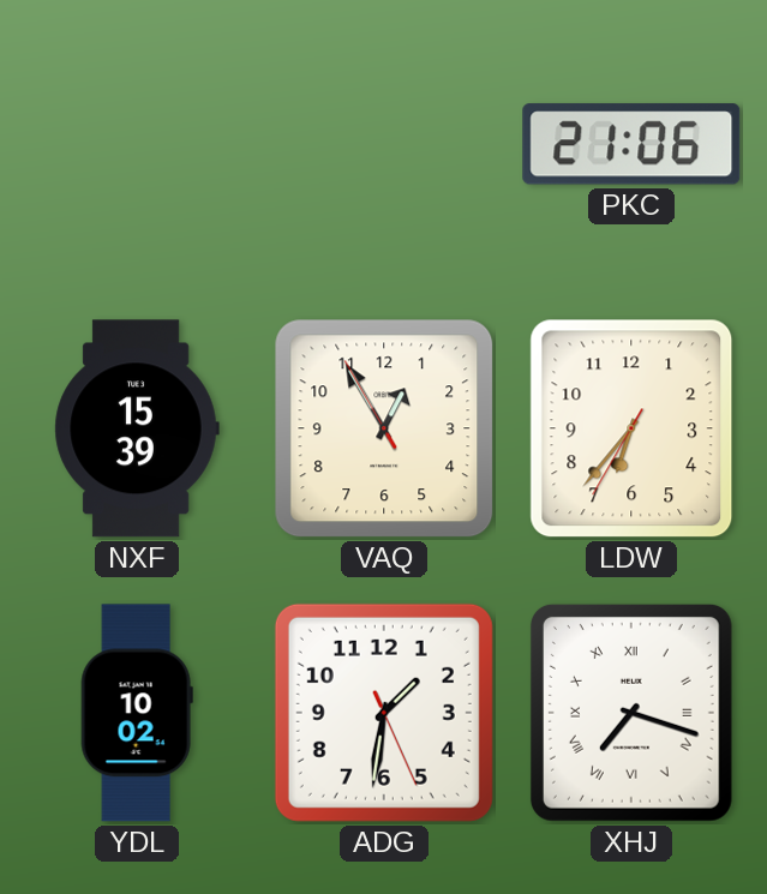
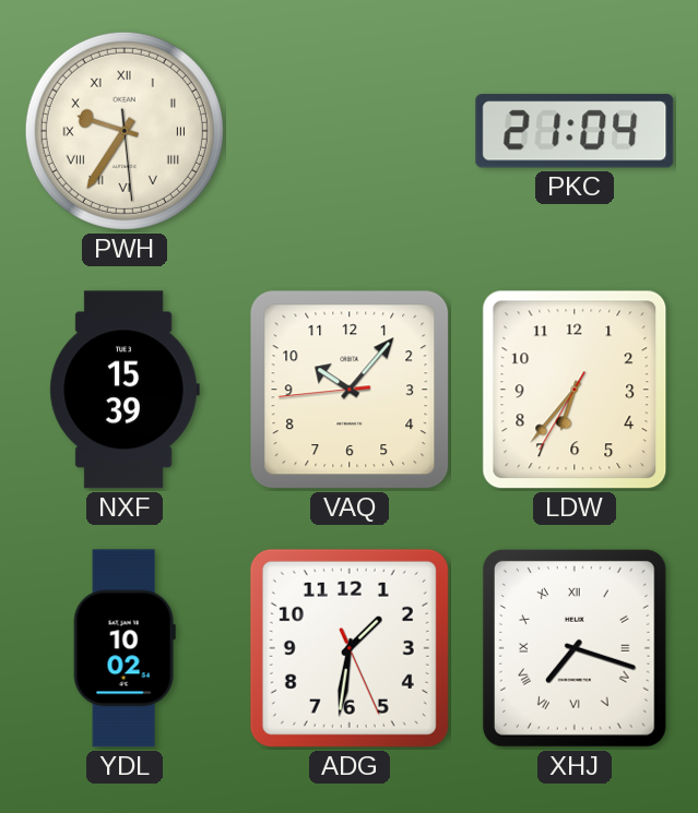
PWH: none -> 9:35 (125, 131)
PKC: 21:06 -> 21:04 (575, 131)
VAQ: 12:54 -> 10:06 (350, 390)
